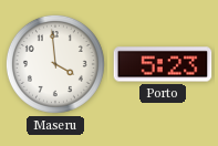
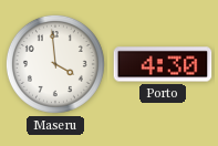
Porto: 5:23 -> 4:30 (163, 64)
